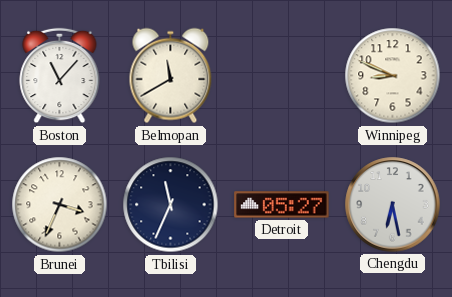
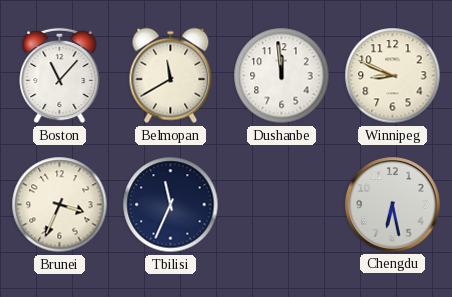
Dushanbe: none -> 11:59 (282, 76)
Detroit: 05:27 -> none (282, 205)
